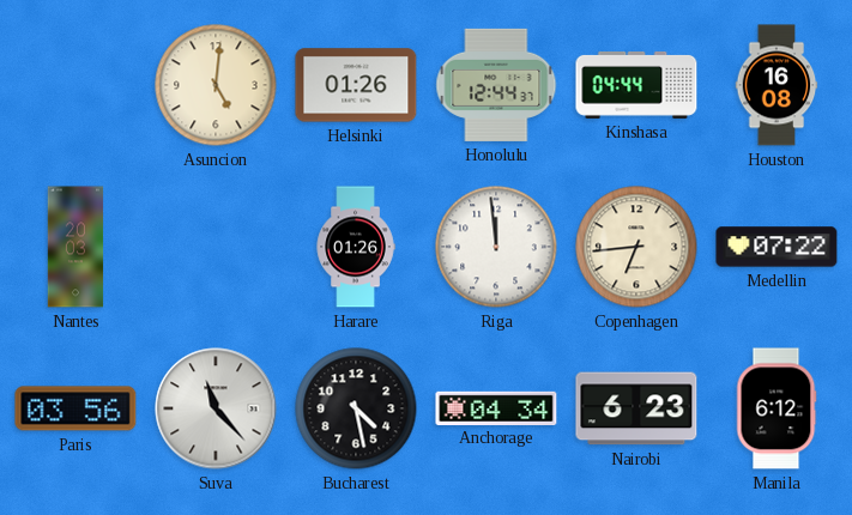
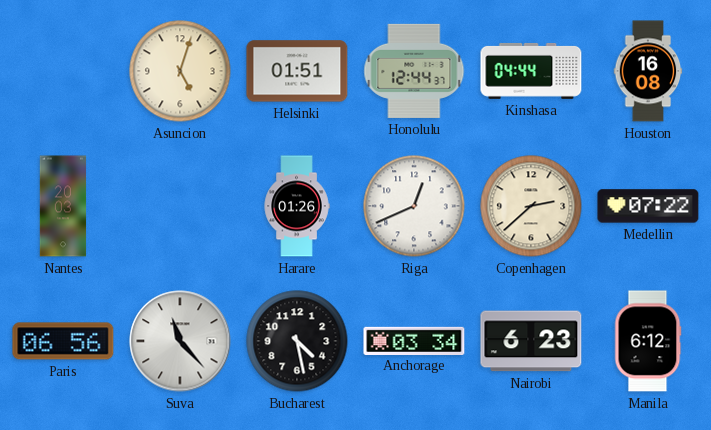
Asuncion: 5:01 -> 5:03 (180, 71)
Helsinki: 01:26 -> 01:51 (297, 71)
Riga: 11:59 -> 12:41 (414, 206)
Copenhagen: 6:44 -> 2:38 (531, 206)
Paris: 03:56 -> 06:56 (63, 341)
Anchorage: 04:34 -> 03:34 (414, 340)
